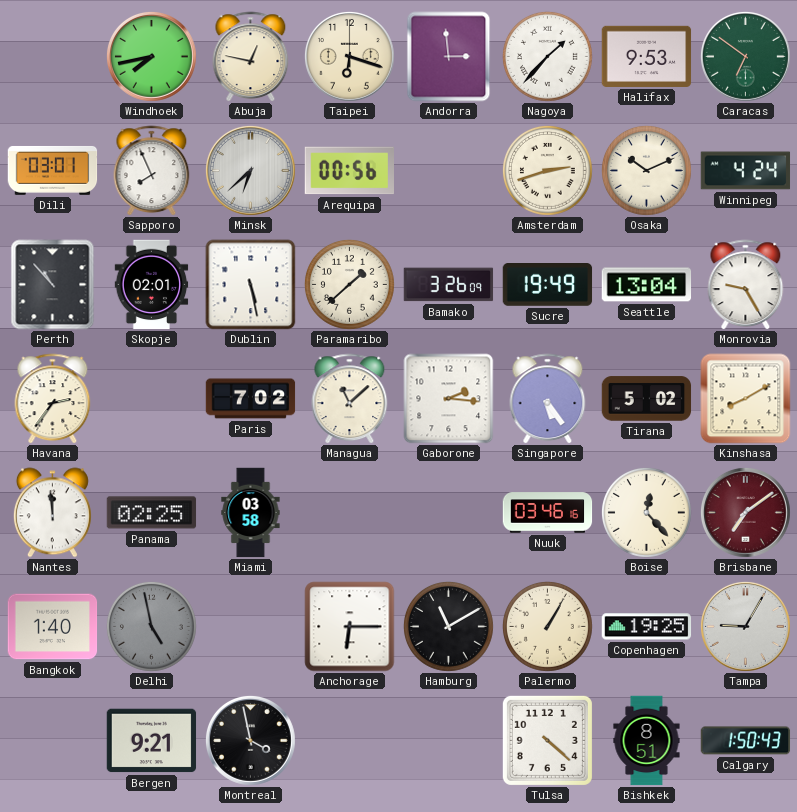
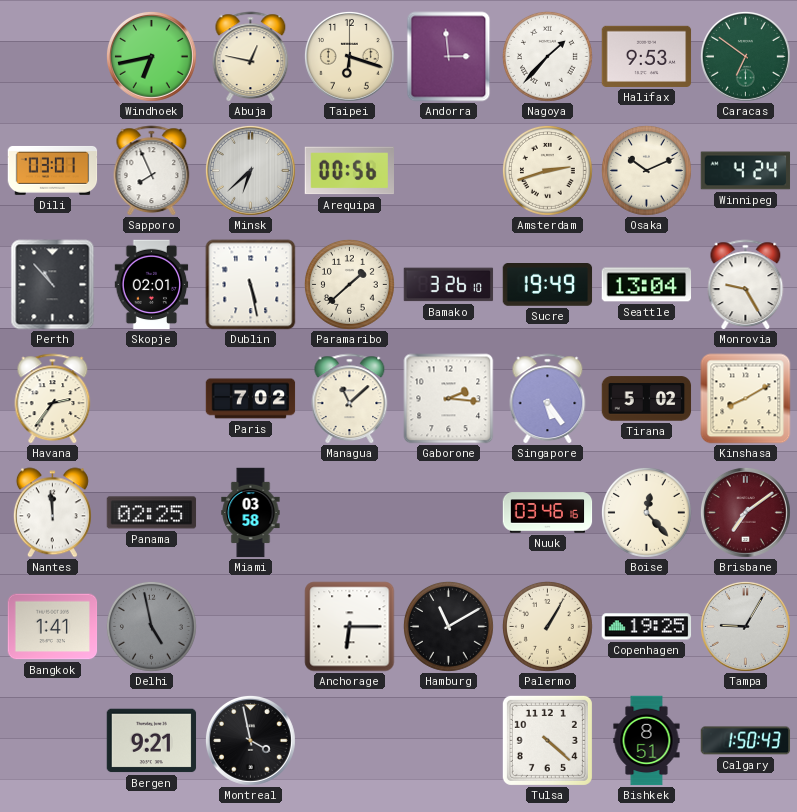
Windhoek: 7:43 -> 6:43 (151, 56)
Bamako: 3:26:09 -> 3:26:10 (449, 285)
Bangkok: 1:40 -> 1:41 (53, 627)
